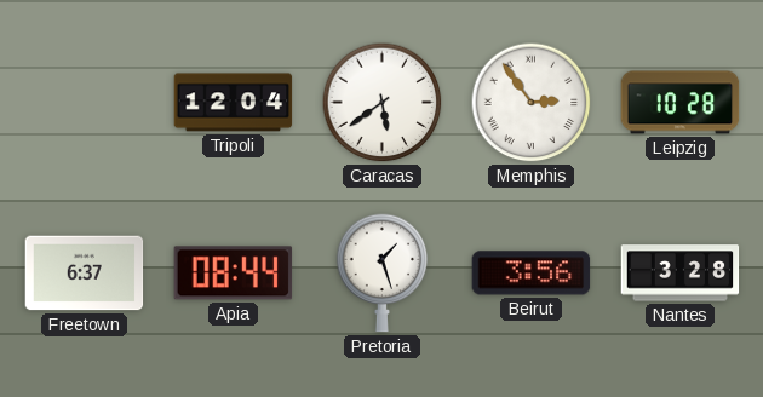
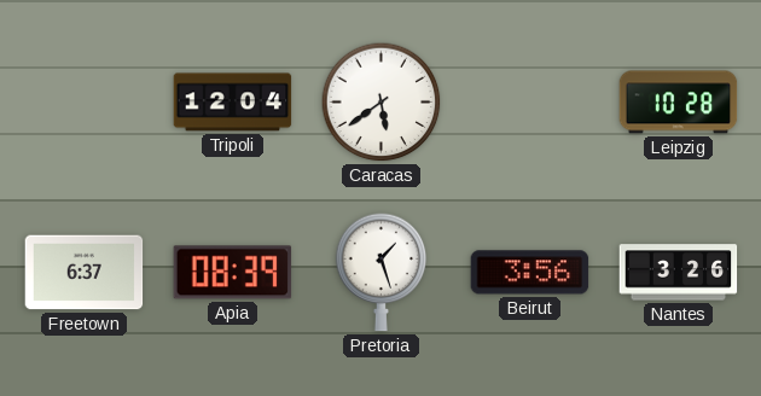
Memphis: 2:54 -> none (532, 103)
Apia: 08:44 -> 08:39 (233, 273)
Nantes: 3:28 -> 3:26 (679, 273)
